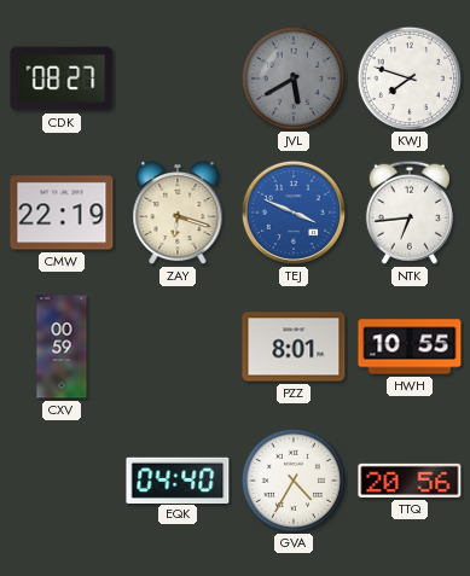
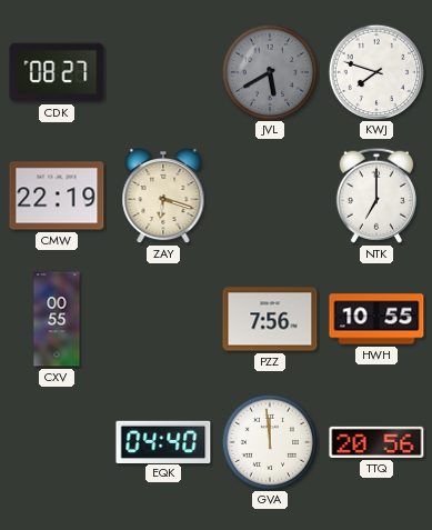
TEJ: 3:49 -> none (294, 213)
NTK: 6:44 -> 7:00 (376, 196)
CXV: 00:59 -> 00:55 (57, 319)
PZZ: 8:01 -> 7:56 (270, 319)
GVA: 4:35 -> 11:59 (269, 441)
